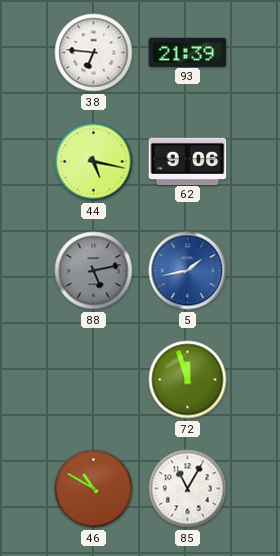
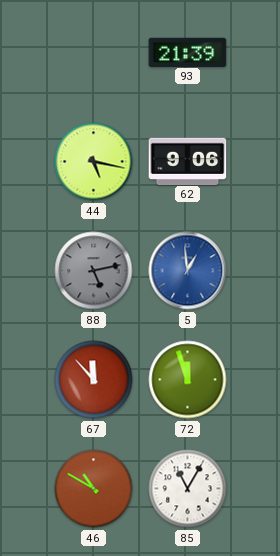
38: 6:46 -> none (94, 53)
5: 1:43 -> 12:59 (188, 271)
67: none -> 11:53 (94, 380)
